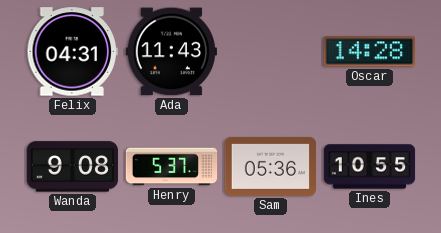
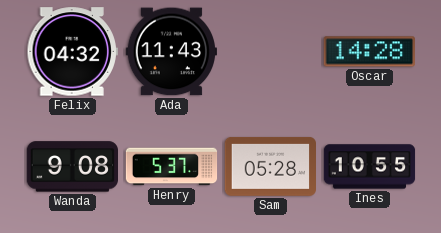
Felix: 04:31 -> 04:32 (72, 52)
Sam: 05:36 -> 05:28 (270, 166)
